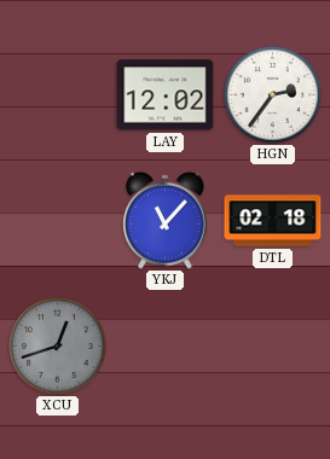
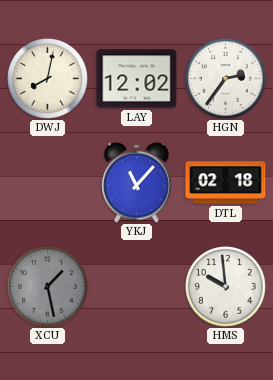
DWJ: none -> 8:02 (48, 79)
XCU: 12:42 -> 1:28 (48, 287)
HMS: none -> 9:59 (226, 287)
